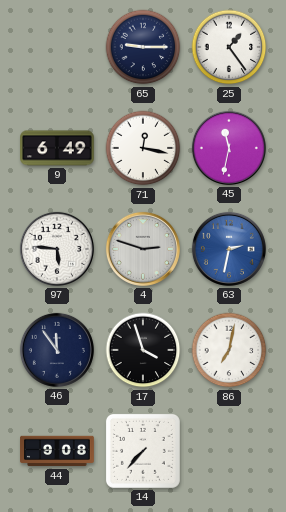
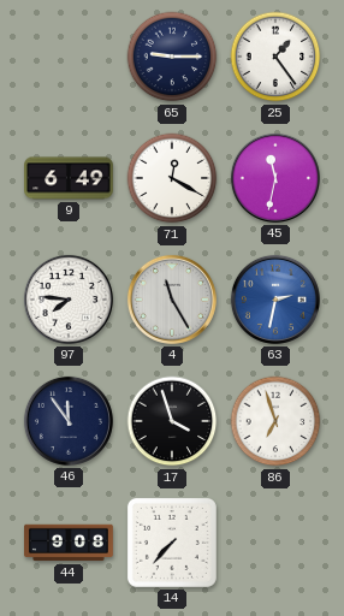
71: 12:17 -> 12:20 (172, 178)
97: 5:46 -> 7:46 (69, 300)
4: 2:48 -> 11:25 (172, 300)
86: 7:02 -> 6:57 (275, 421)
